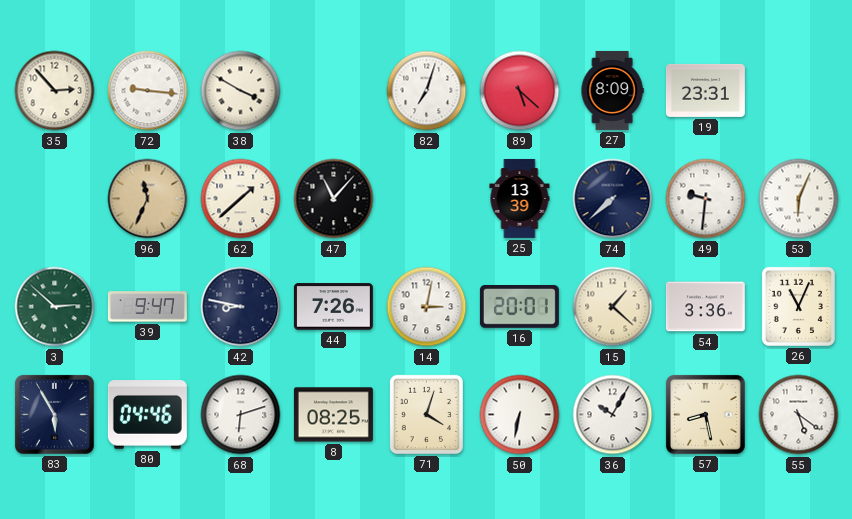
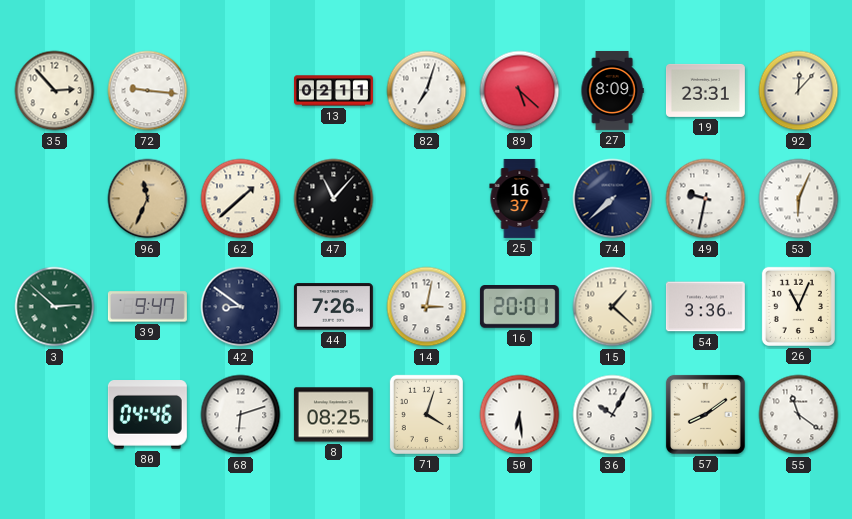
38: 3:50 -> none (241, 91)
13: none -> 02:11 (334, 91)
92: none -> 12:07 (799, 91)
25: 13:39 -> 16:37 (520, 198)
49: 9:31 -> 9:32 (706, 199)
42: 8:47 -> 8:51 (241, 307)
83: 5:55 -> none (54, 414)
50: 6:32 -> 6:29 (520, 415)
57: 8:28 -> 8:09 (705, 414)
55: 5:21 -> 11:21 (799, 415)
